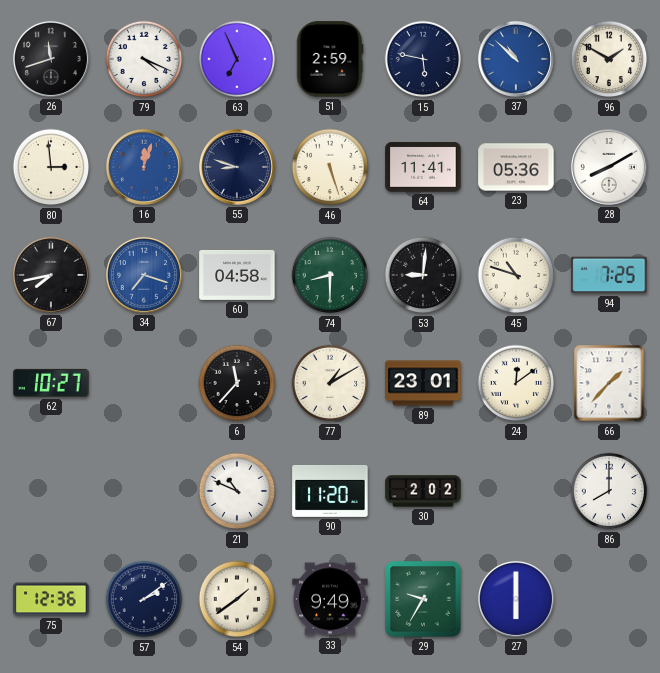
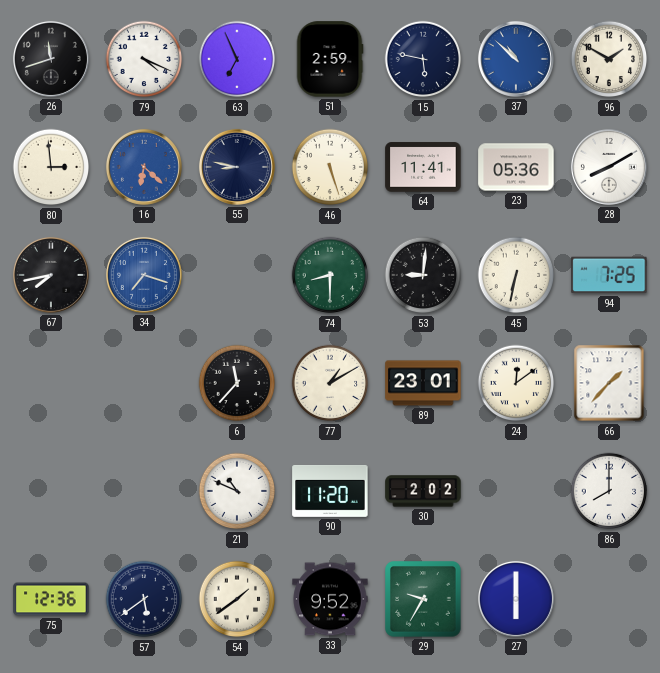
16: 12:03 -> 6:22 (144, 167)
55: 8:48 -> 8:47 (237, 167)
60: 04:58 -> none (237, 275)
45: 10:48 -> 6:32 (516, 275)
62: 10:27 -> none (51, 383)
57: 2:09 -> 5:39 (144, 599)
33: 9:49 -> 9:52 (330, 599)
